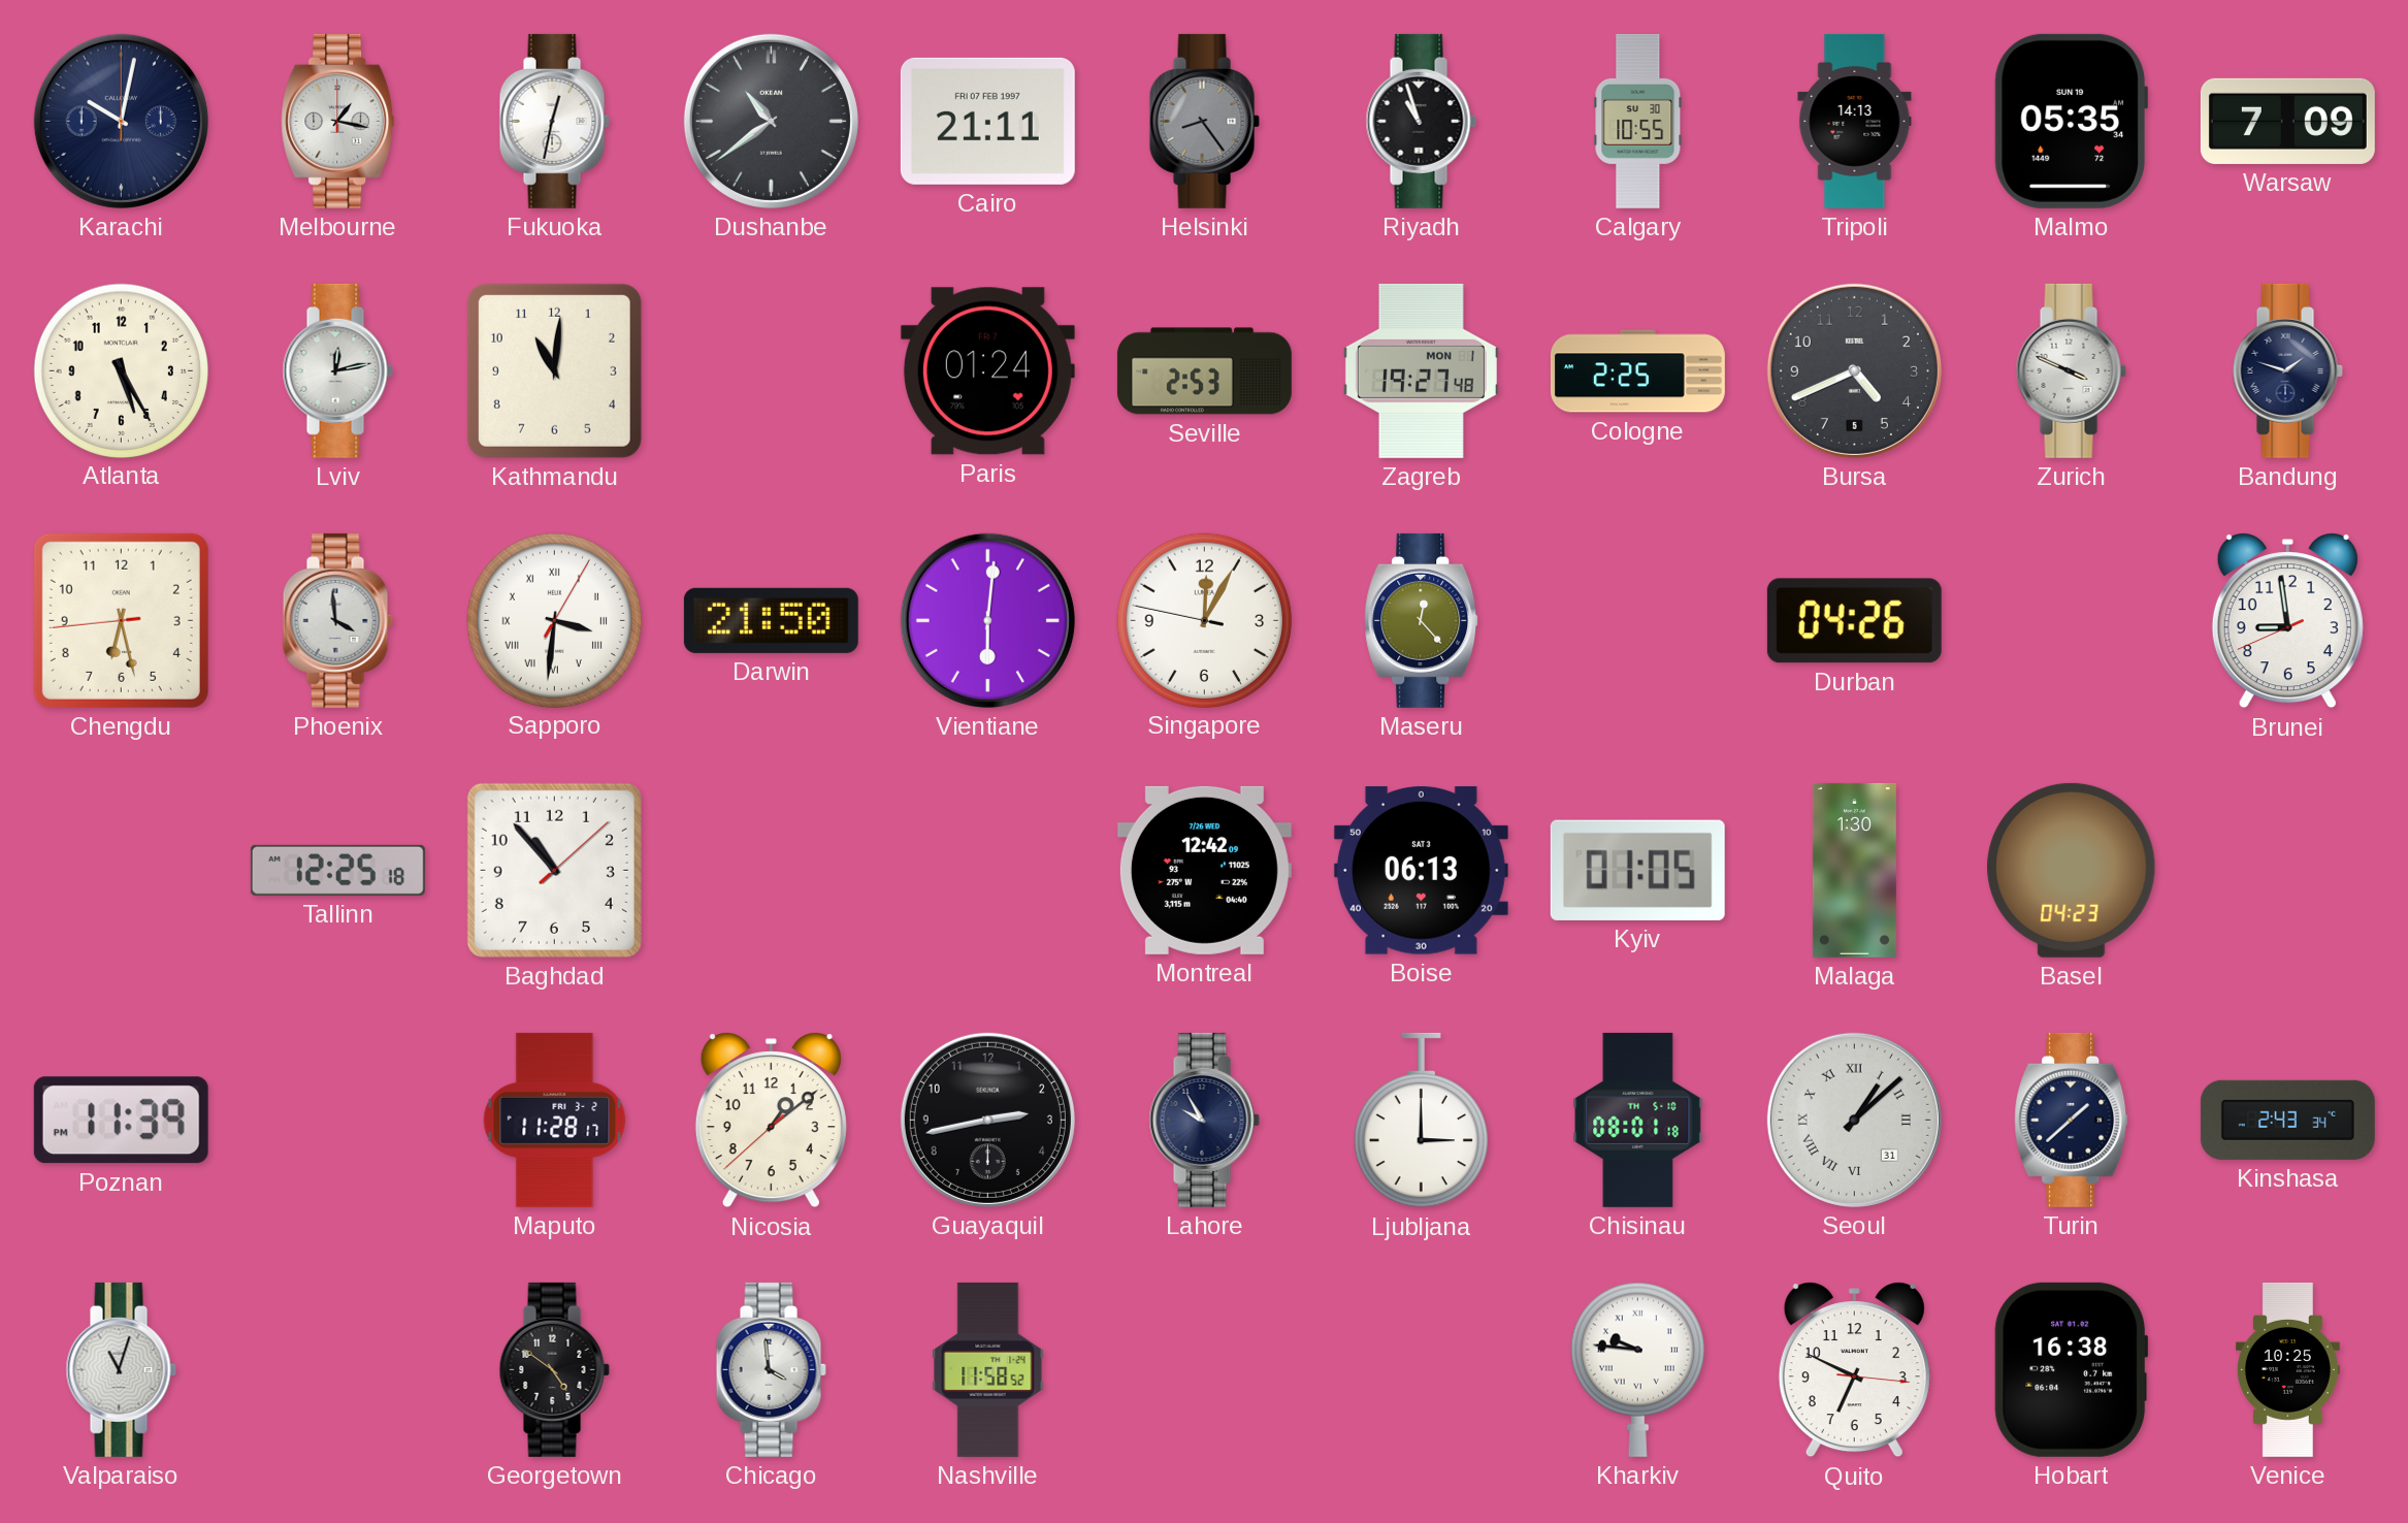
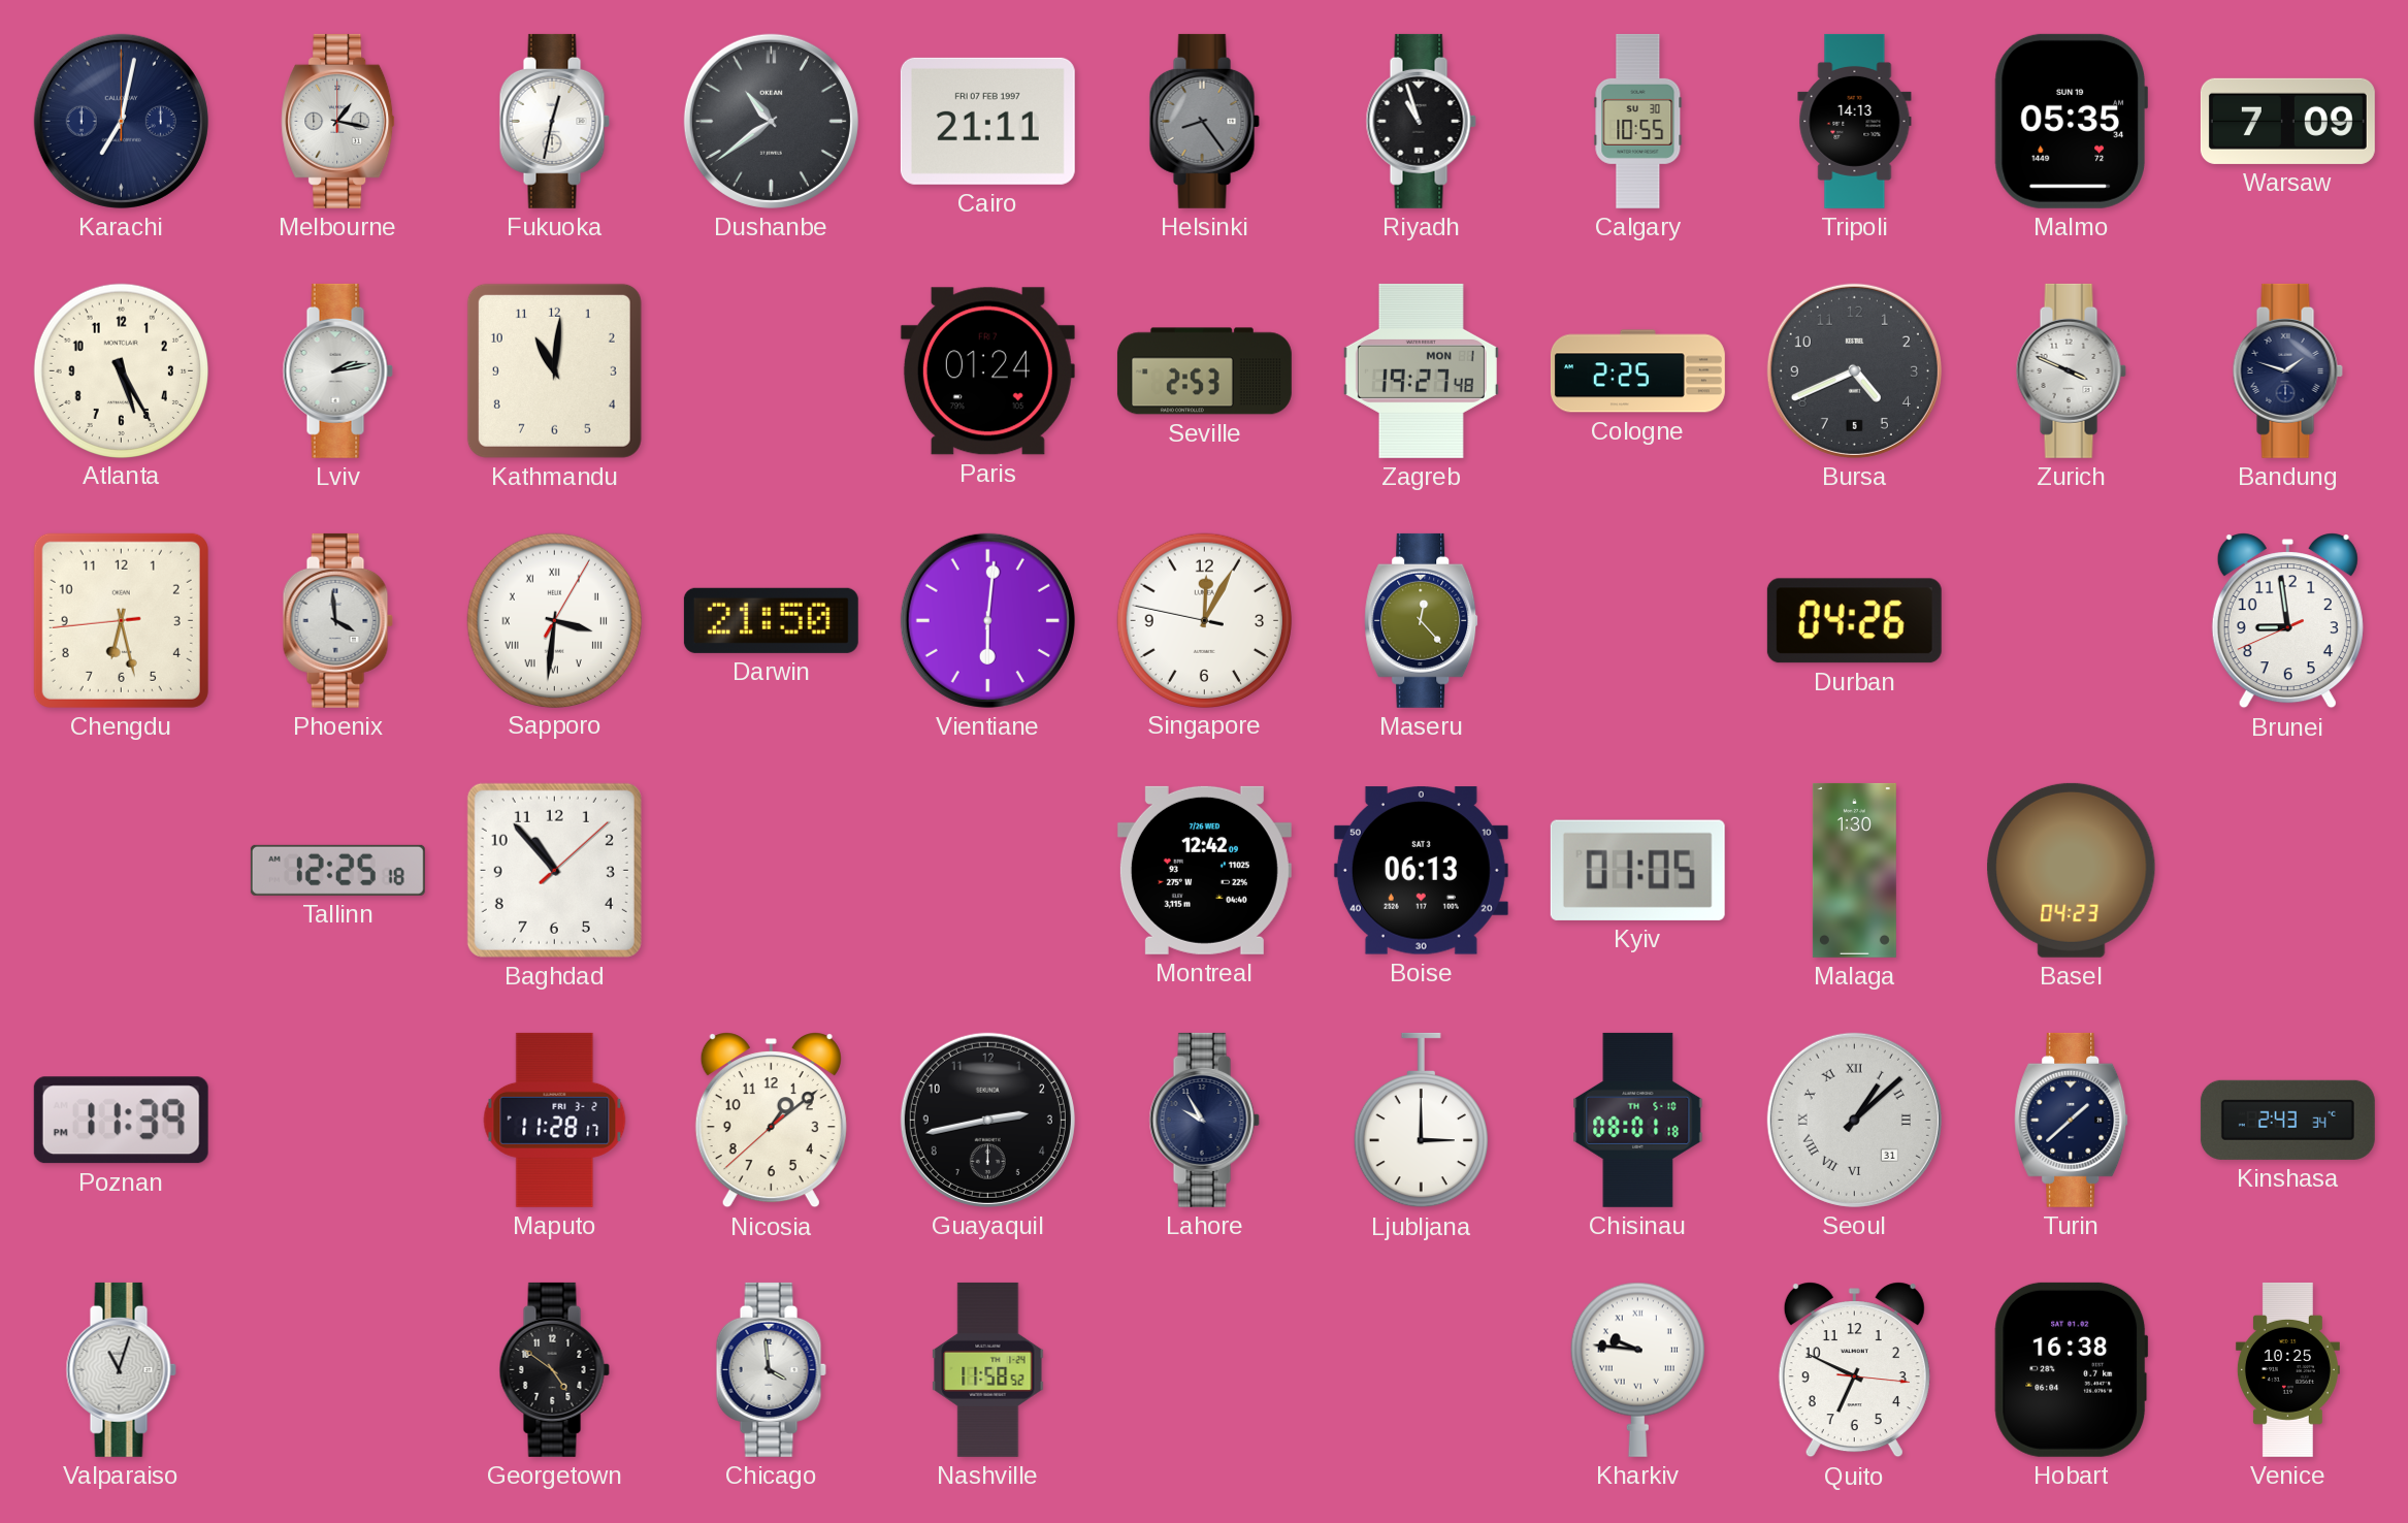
Karachi: 10:02 -> 7:02 (121, 121)
Lviv: 12:13 -> 2:13 (337, 370)
